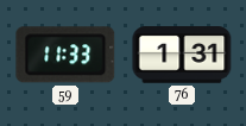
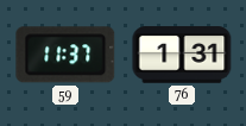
59: 11:33 -> 11:37 (65, 55)
